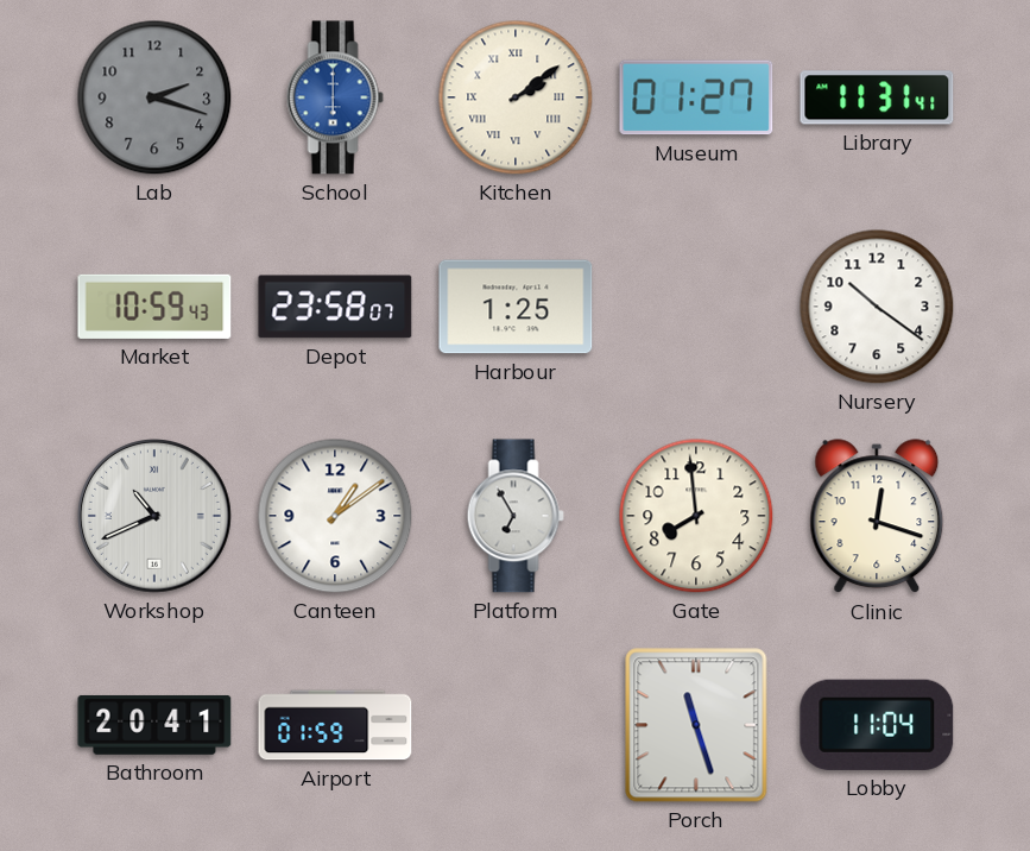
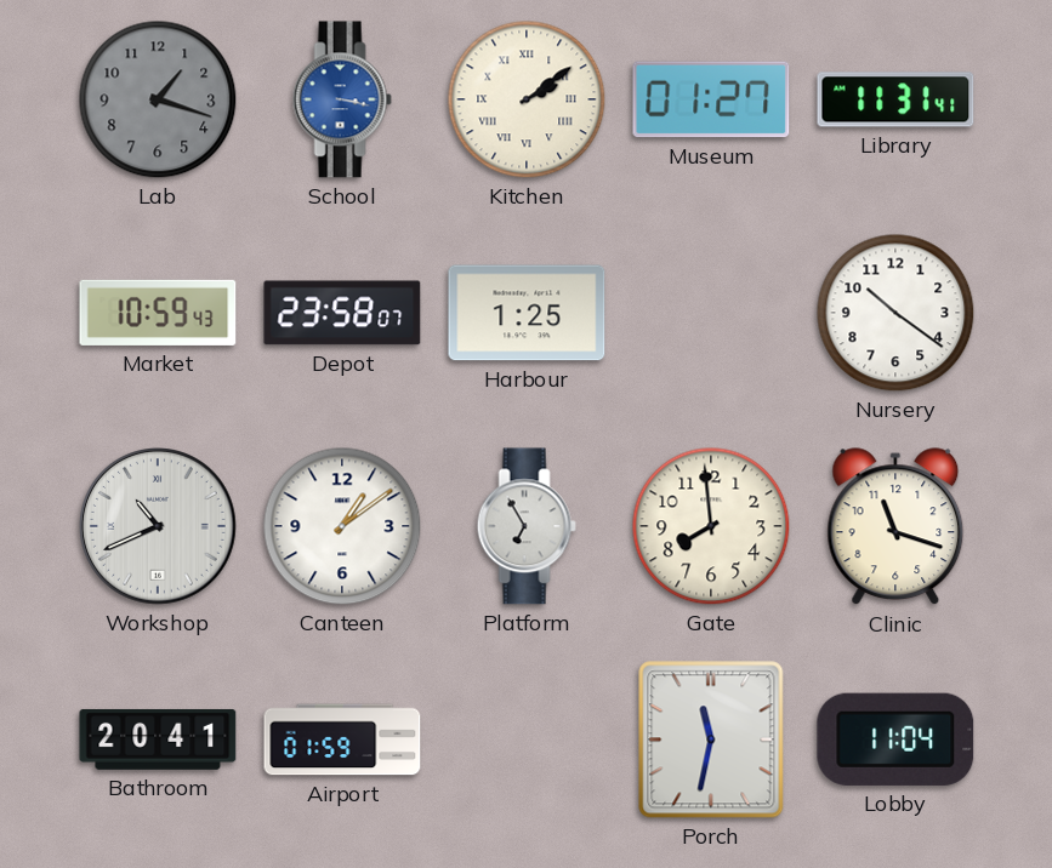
Lab: 2:18 -> 1:18 (158, 99)
School: 6:00 -> 3:17 (342, 99)
Clinic: 12:18 -> 11:18 (895, 527)
Porch: 11:27 -> 11:32 (711, 739)
